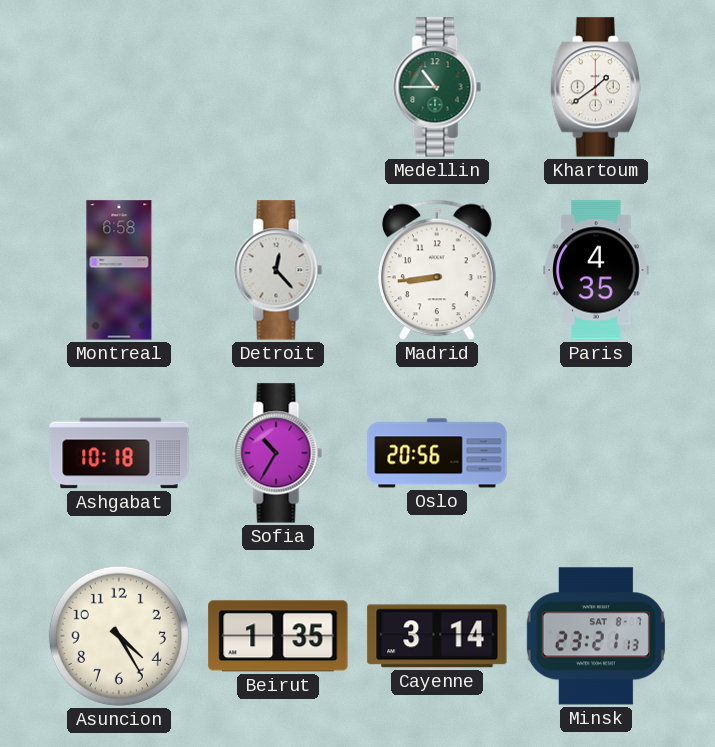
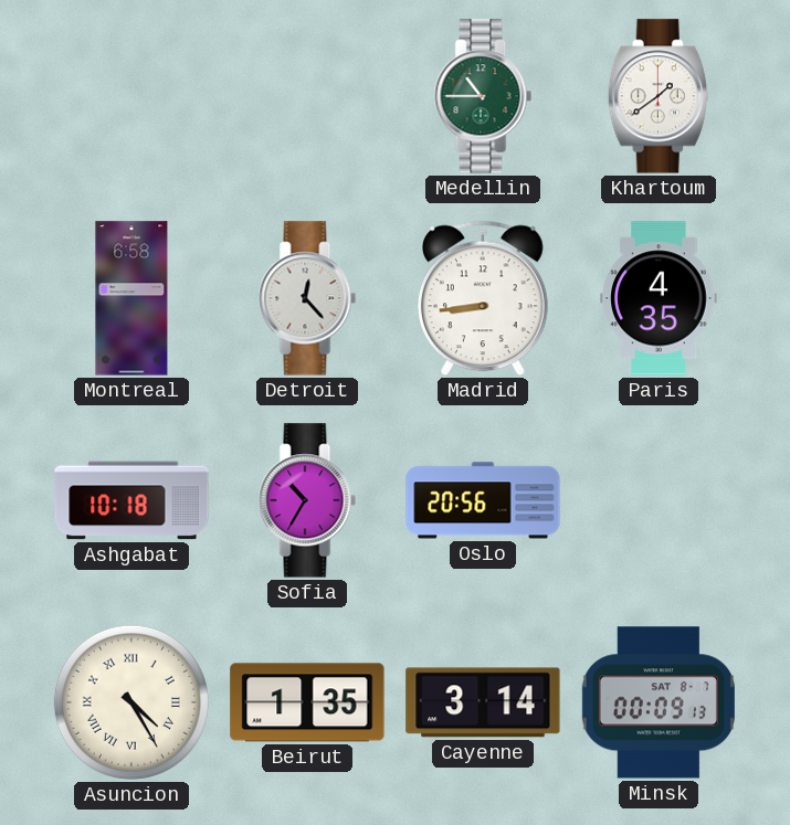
Asuncion numerals: Arabic -> Roman (131, 702)
Minsk: 23:21 -> 00:09 (659, 702)
